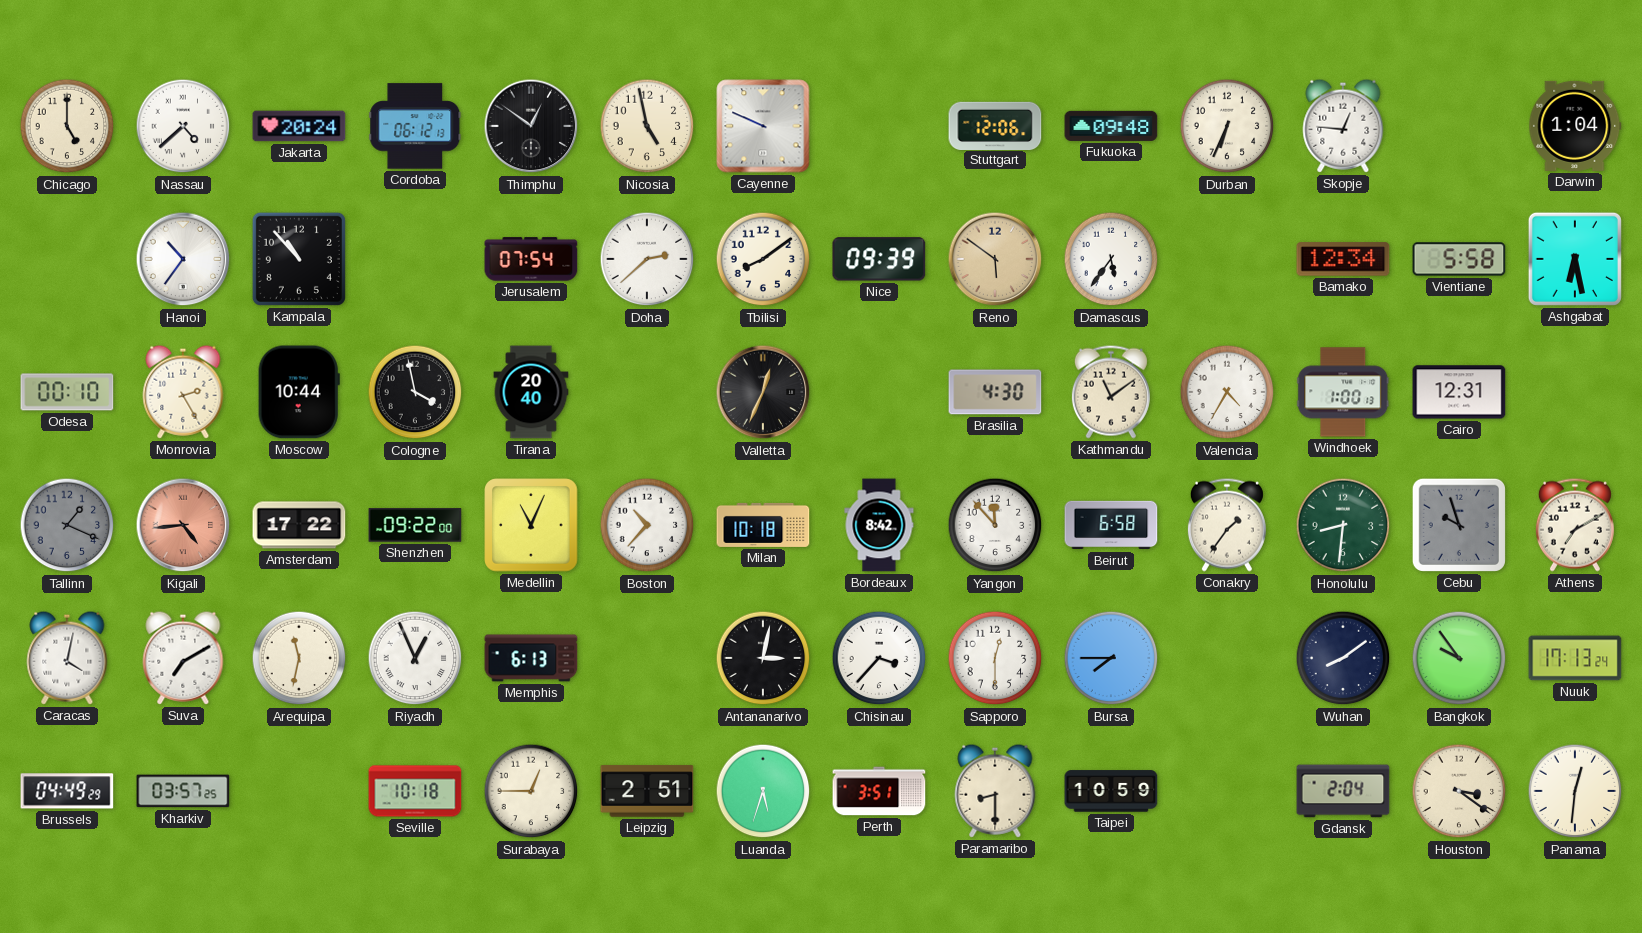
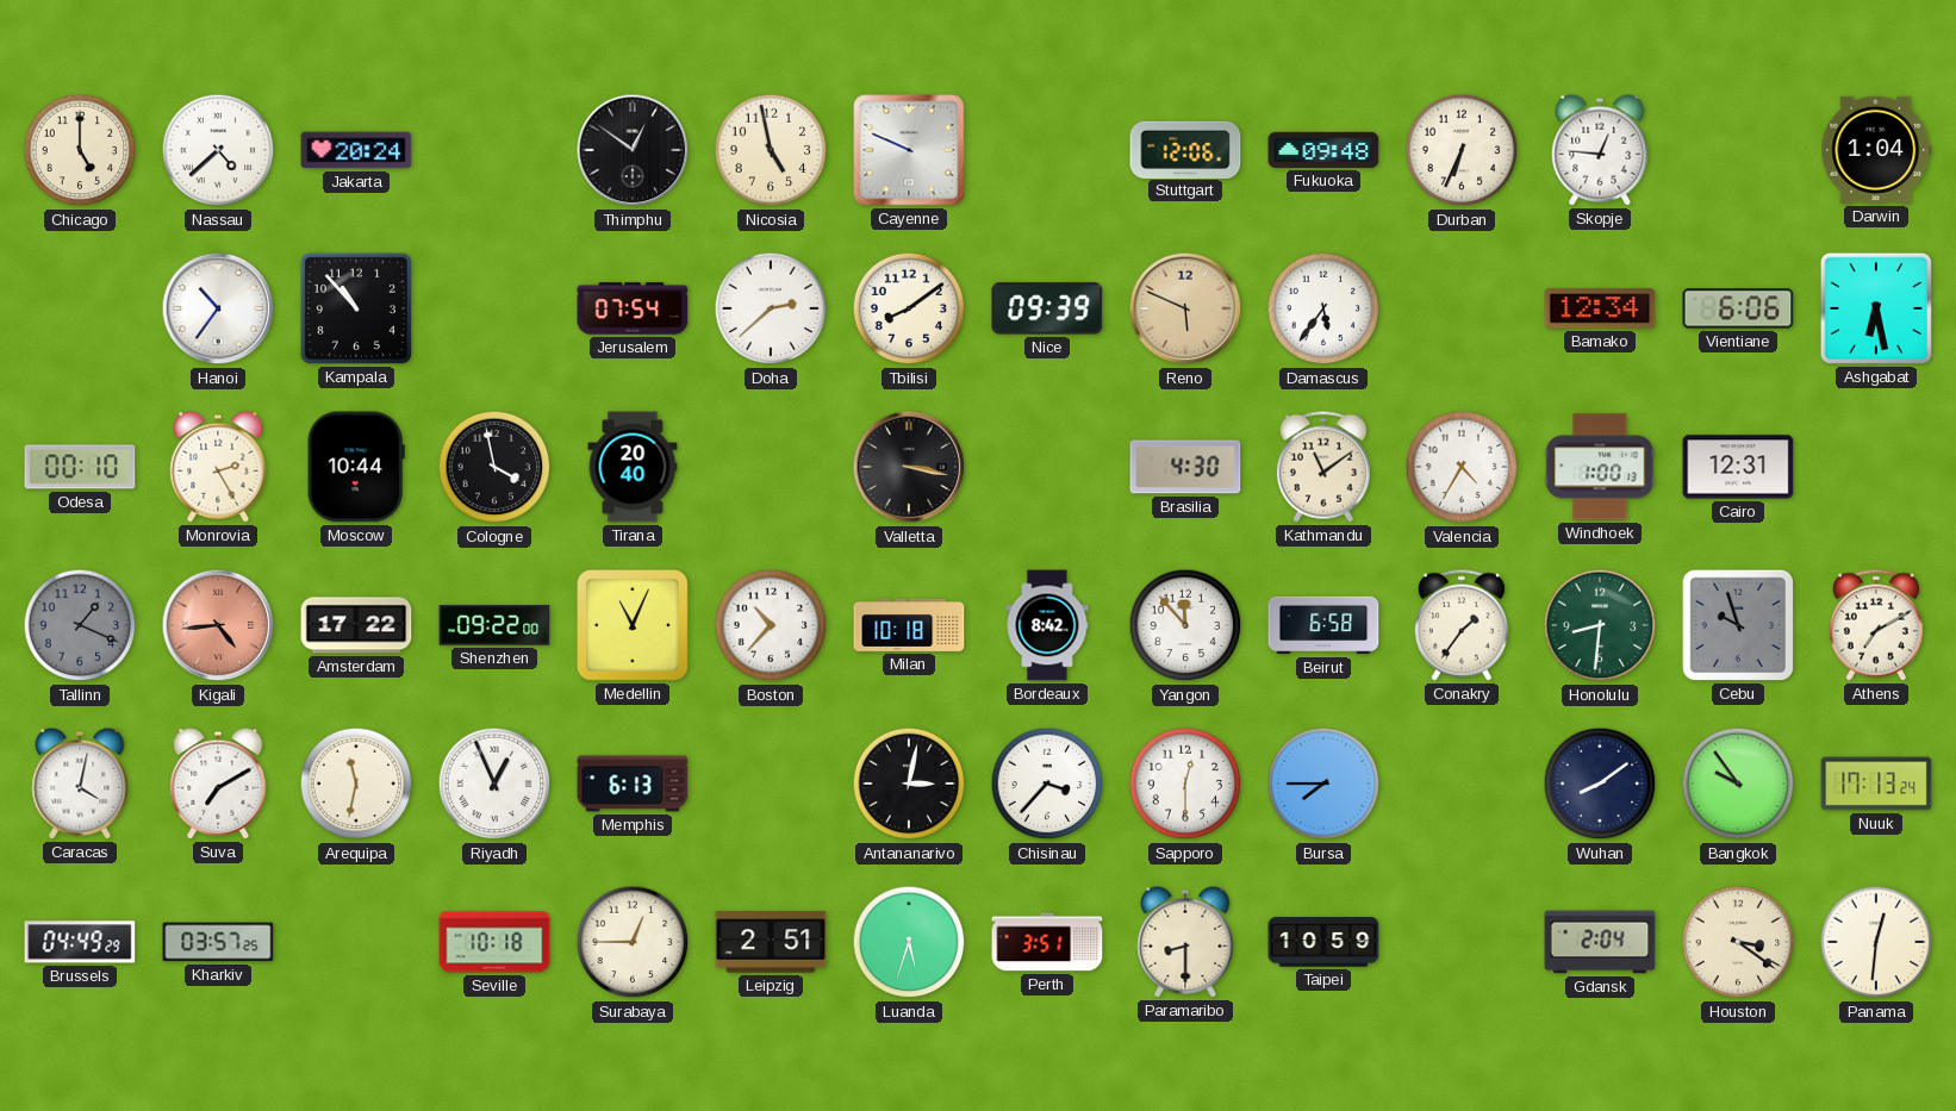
Cordoba: 06:12 -> none (415, 126)
Reno: 5:51 -> 5:49 (1185, 308)
Vientiane: 5:58 -> 6:06 (1738, 308)
Valletta: 12:34 -> 3:17 (909, 467)
